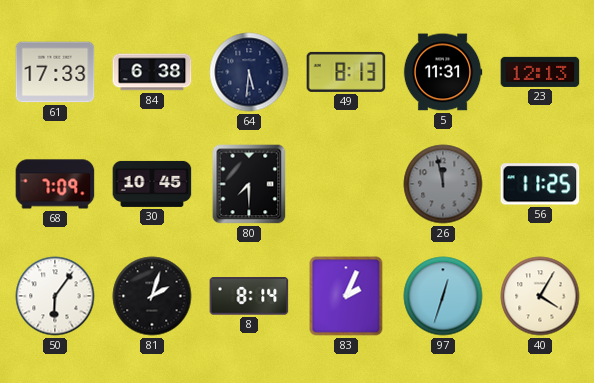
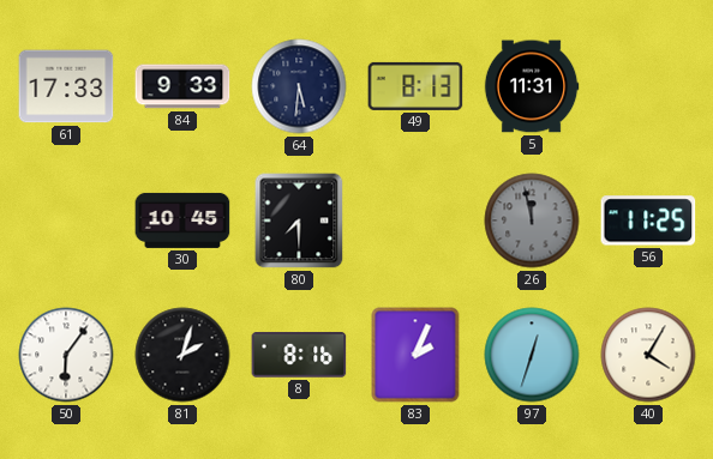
84: 6:38 -> 9:33 (182, 86)
23: 12:13 -> none (540, 72)
68: 7:09 -> none (55, 184)
8: 8:14 -> 8:16 (299, 355)
